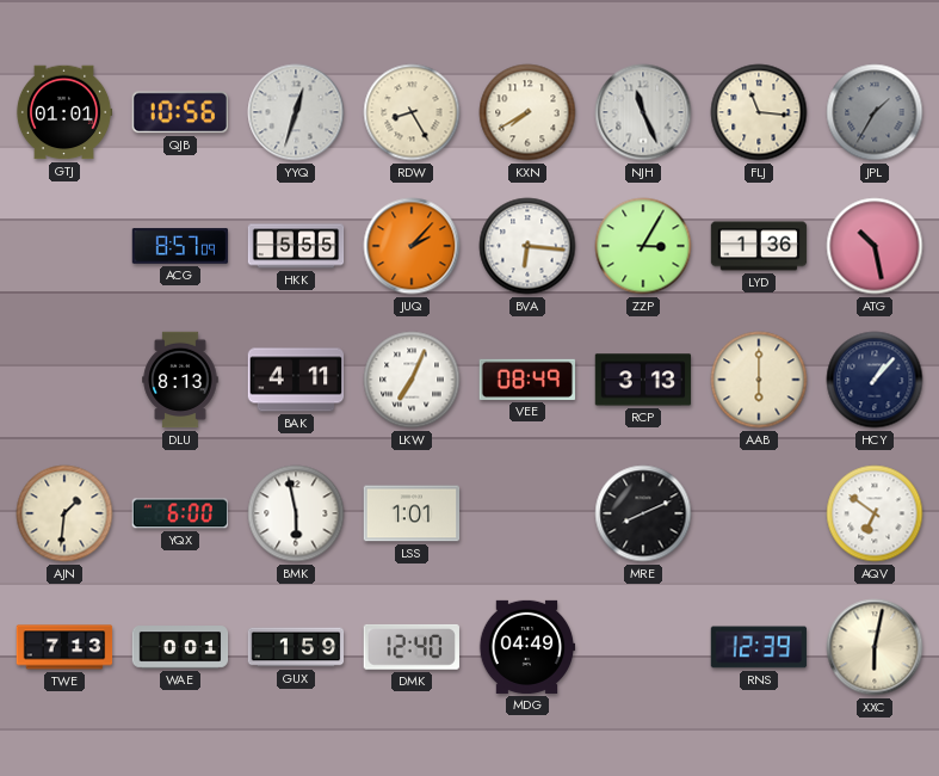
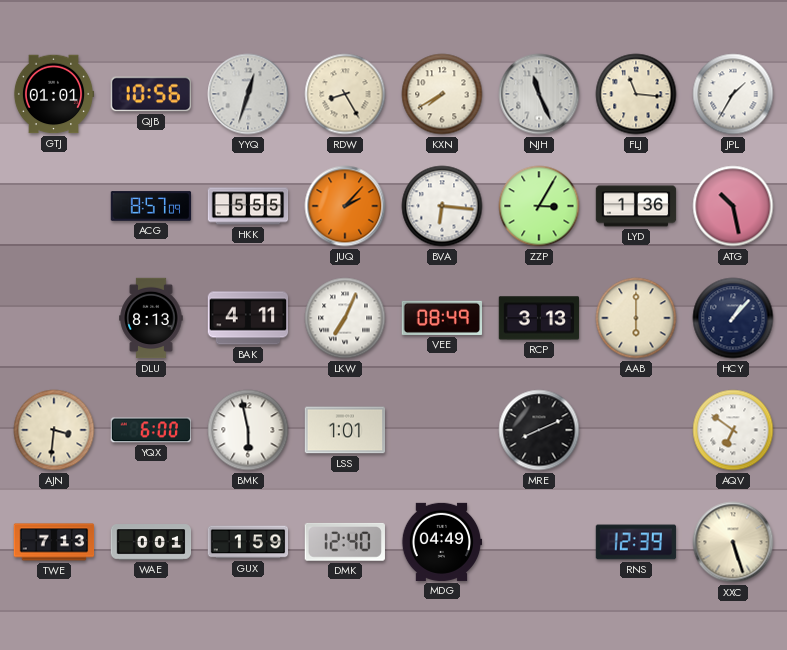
JPL dial: grey -> white (733, 94)
AJN: 1:31 -> 3:31 (54, 430)
XXC: 6:02 -> 5:27 (733, 542)
